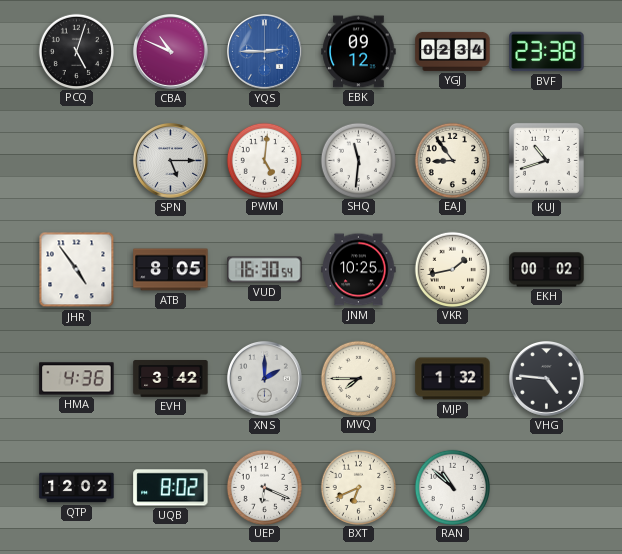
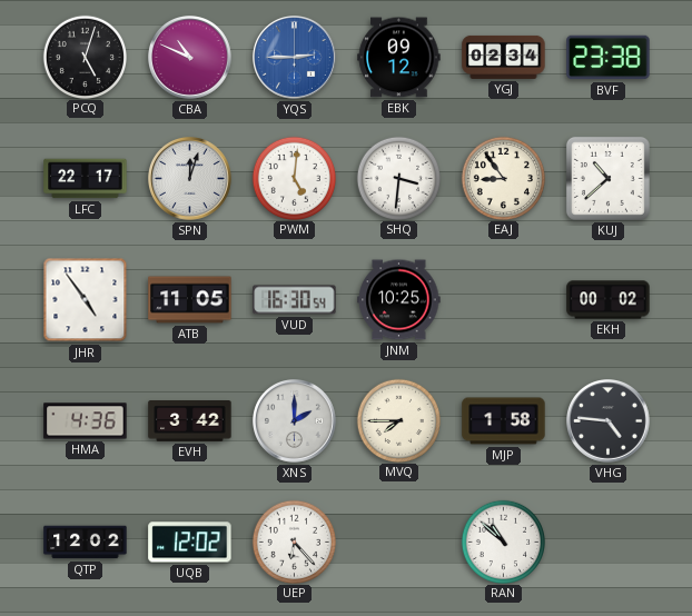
LFC: none -> 22:17 (86, 179)
SPN: 5:15 -> 12:03 (190, 179)
SHQ: 11:31 -> 3:31 (398, 178)
KUJ: 10:42 -> 10:38 (607, 178)
ATB: 8:05 -> 11:05 (190, 300)
VKR: 1:43 -> none (452, 269)
MJP: 1:32 -> 1:58 (504, 421)
UQB: 8:02 -> 12:02 (190, 543)
UEP: 6:19 -> 6:23 (294, 542)
BXT: 6:41 -> none (358, 487)
